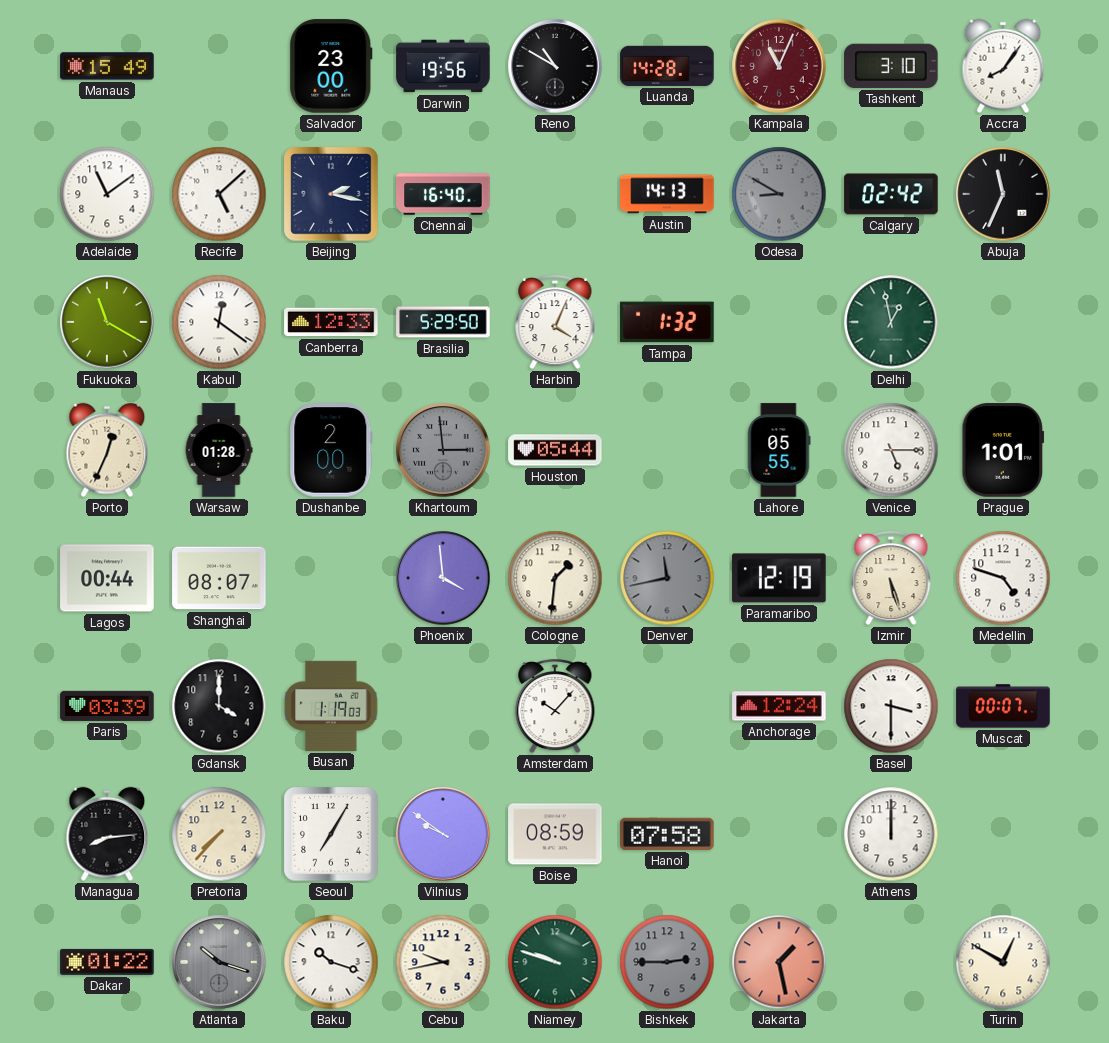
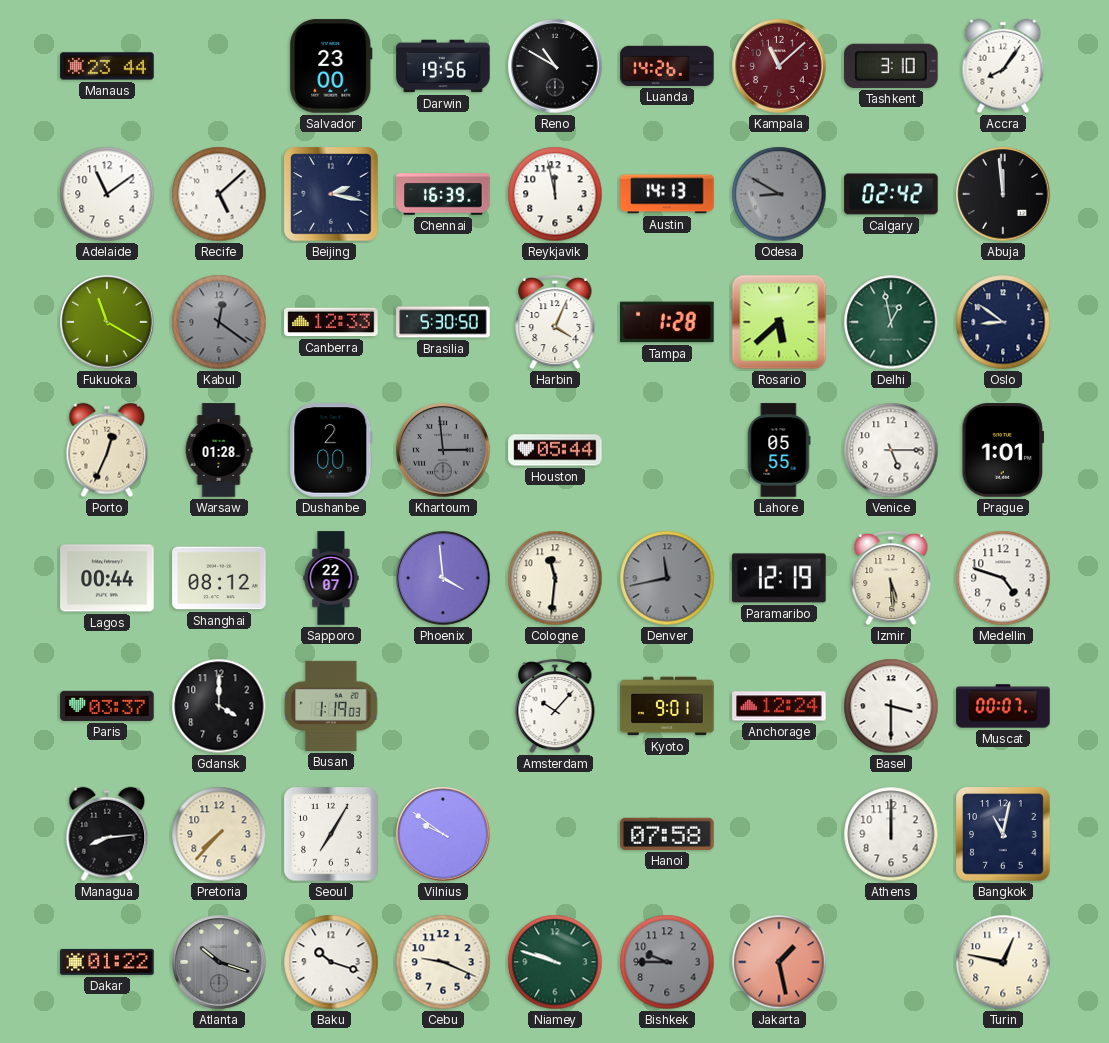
Manaus: 15:49 -> 23:44 (107, 66)
Luanda: 14:28 -> 14:26 (667, 66)
Kampala: 11:04 -> 11:08 (779, 66)
Chennai: 16:40 -> 16:39 (443, 194)
Reykjavik: none -> 11:58 (555, 194)
Abuja: 11:34 -> 11:59 (1003, 194)
Kabul dial: white -> grey (219, 322)
Brasilia: 5:29 -> 5:30 (443, 322)
Tampa: 1:32 -> 1:28 (667, 322)
Rosario: none -> 5:38 (779, 322)
Oslo: none -> 8:51 (1003, 322)
Shanghai: 08:07 -> 08:12 (219, 578)
Sapporo: none -> 22:07 (331, 578)
Cologne: 1:31 -> 11:31 (555, 578)
Izmir: 5:27 -> 5:29 (891, 578)
Paris: 03:39 -> 03:37 (107, 706)
Kyoto: none -> 9:01 (667, 706)
Boise: 08:59 -> none (555, 834)
Bangkok: none -> 11:02 (1003, 834)
Cebu: 9:43 -> 9:19 (443, 962)
Bishkek: 2:45 -> 9:45 (667, 962)
Turin: 12:50 -> 12:47 (1003, 962)
